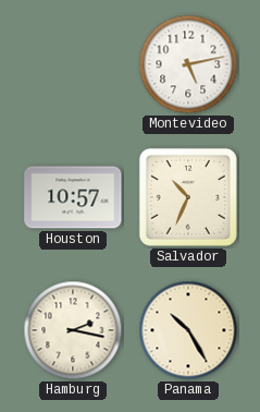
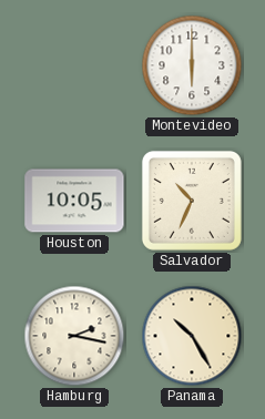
Montevideo: 5:13 -> 6:00 (192, 65)
Houston: 10:57 -> 10:05 (74, 201)
